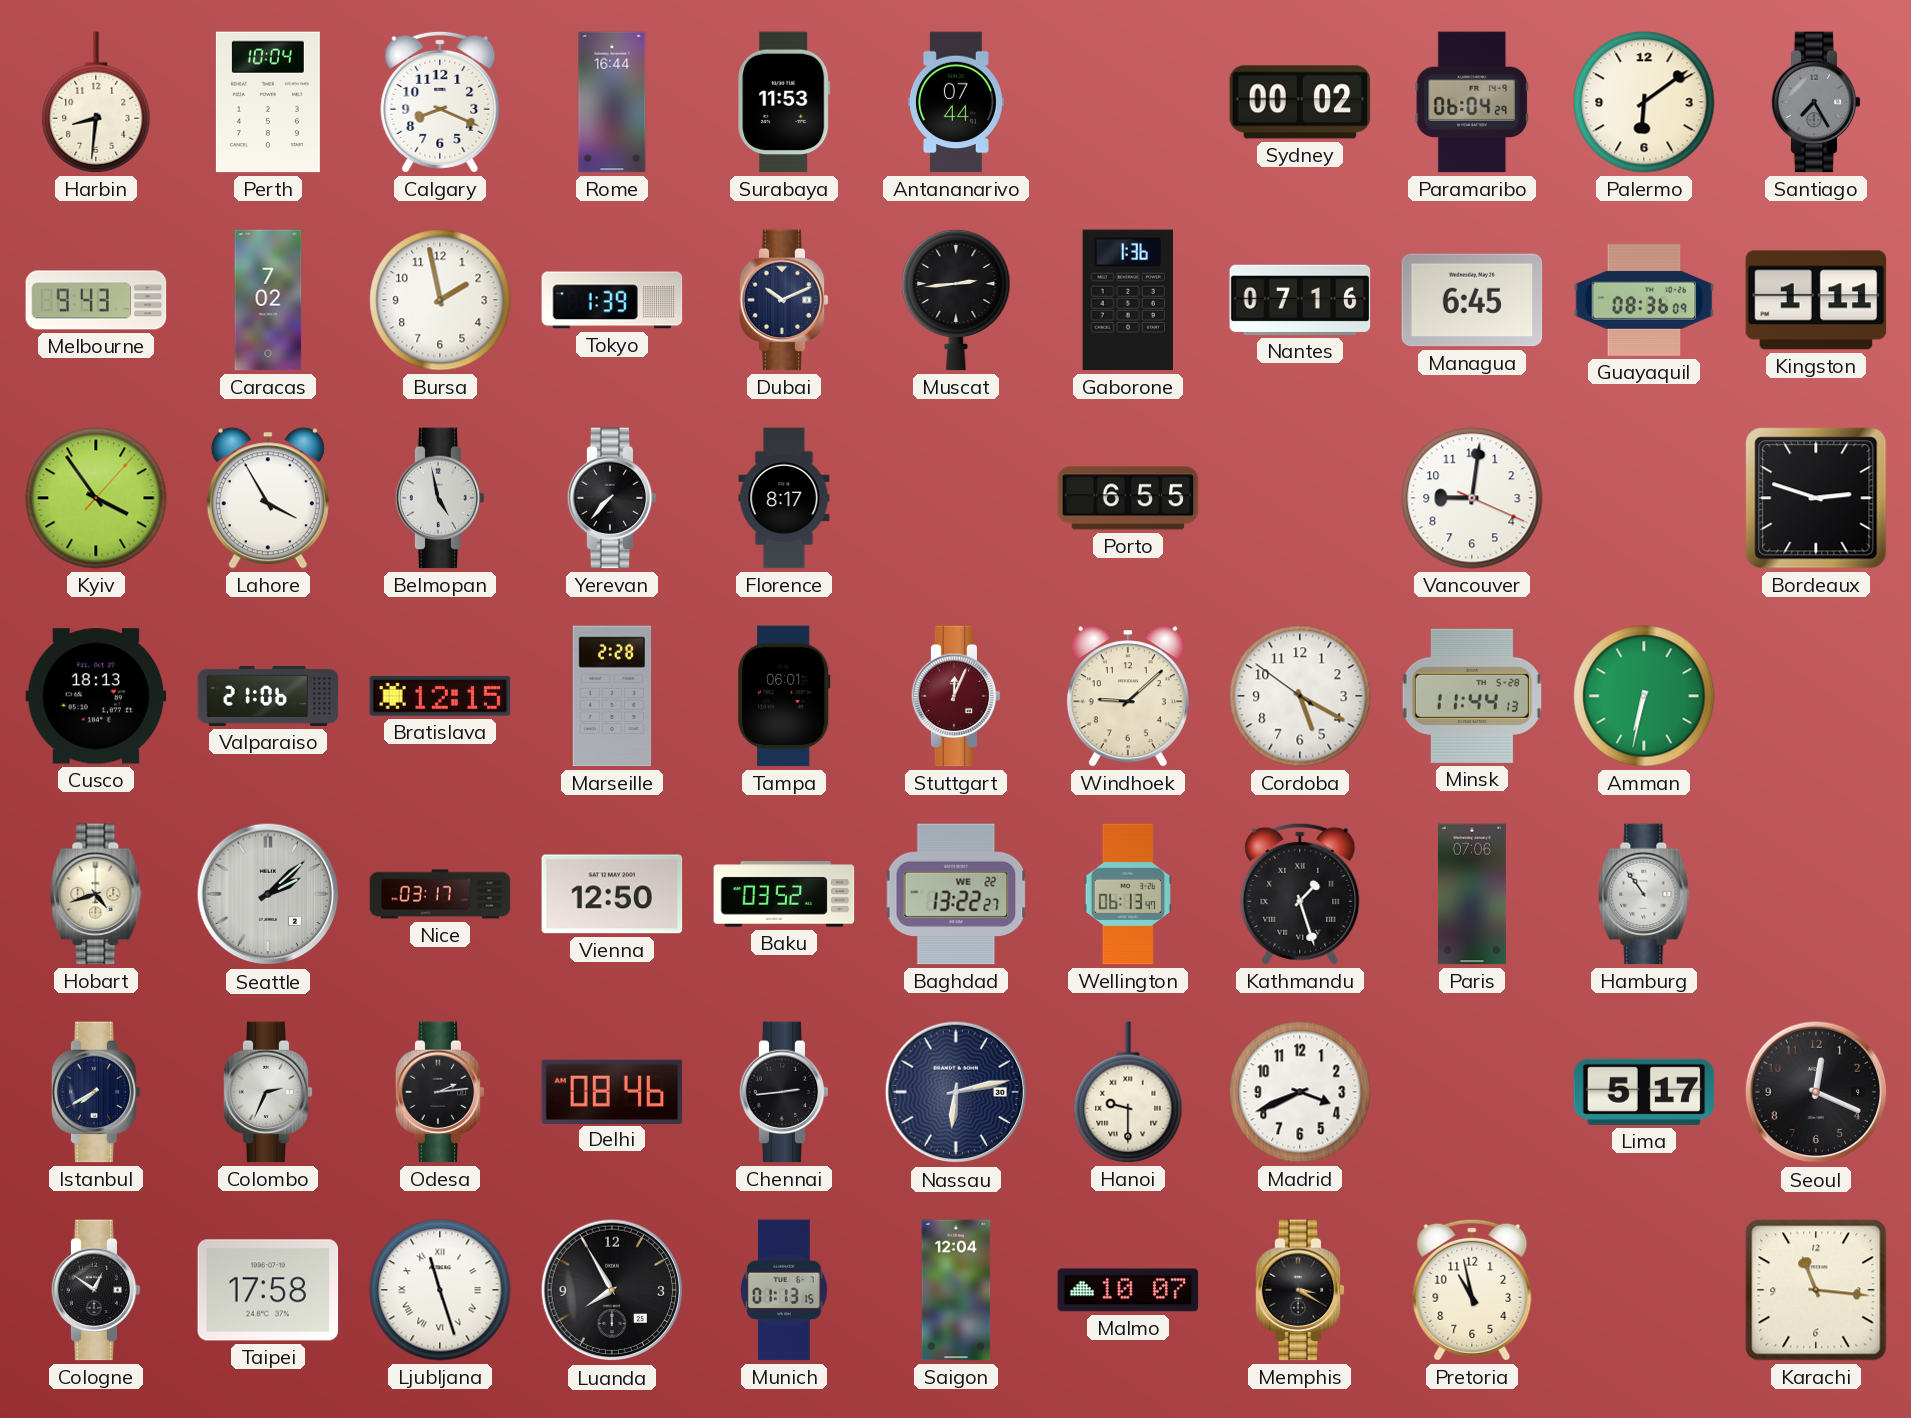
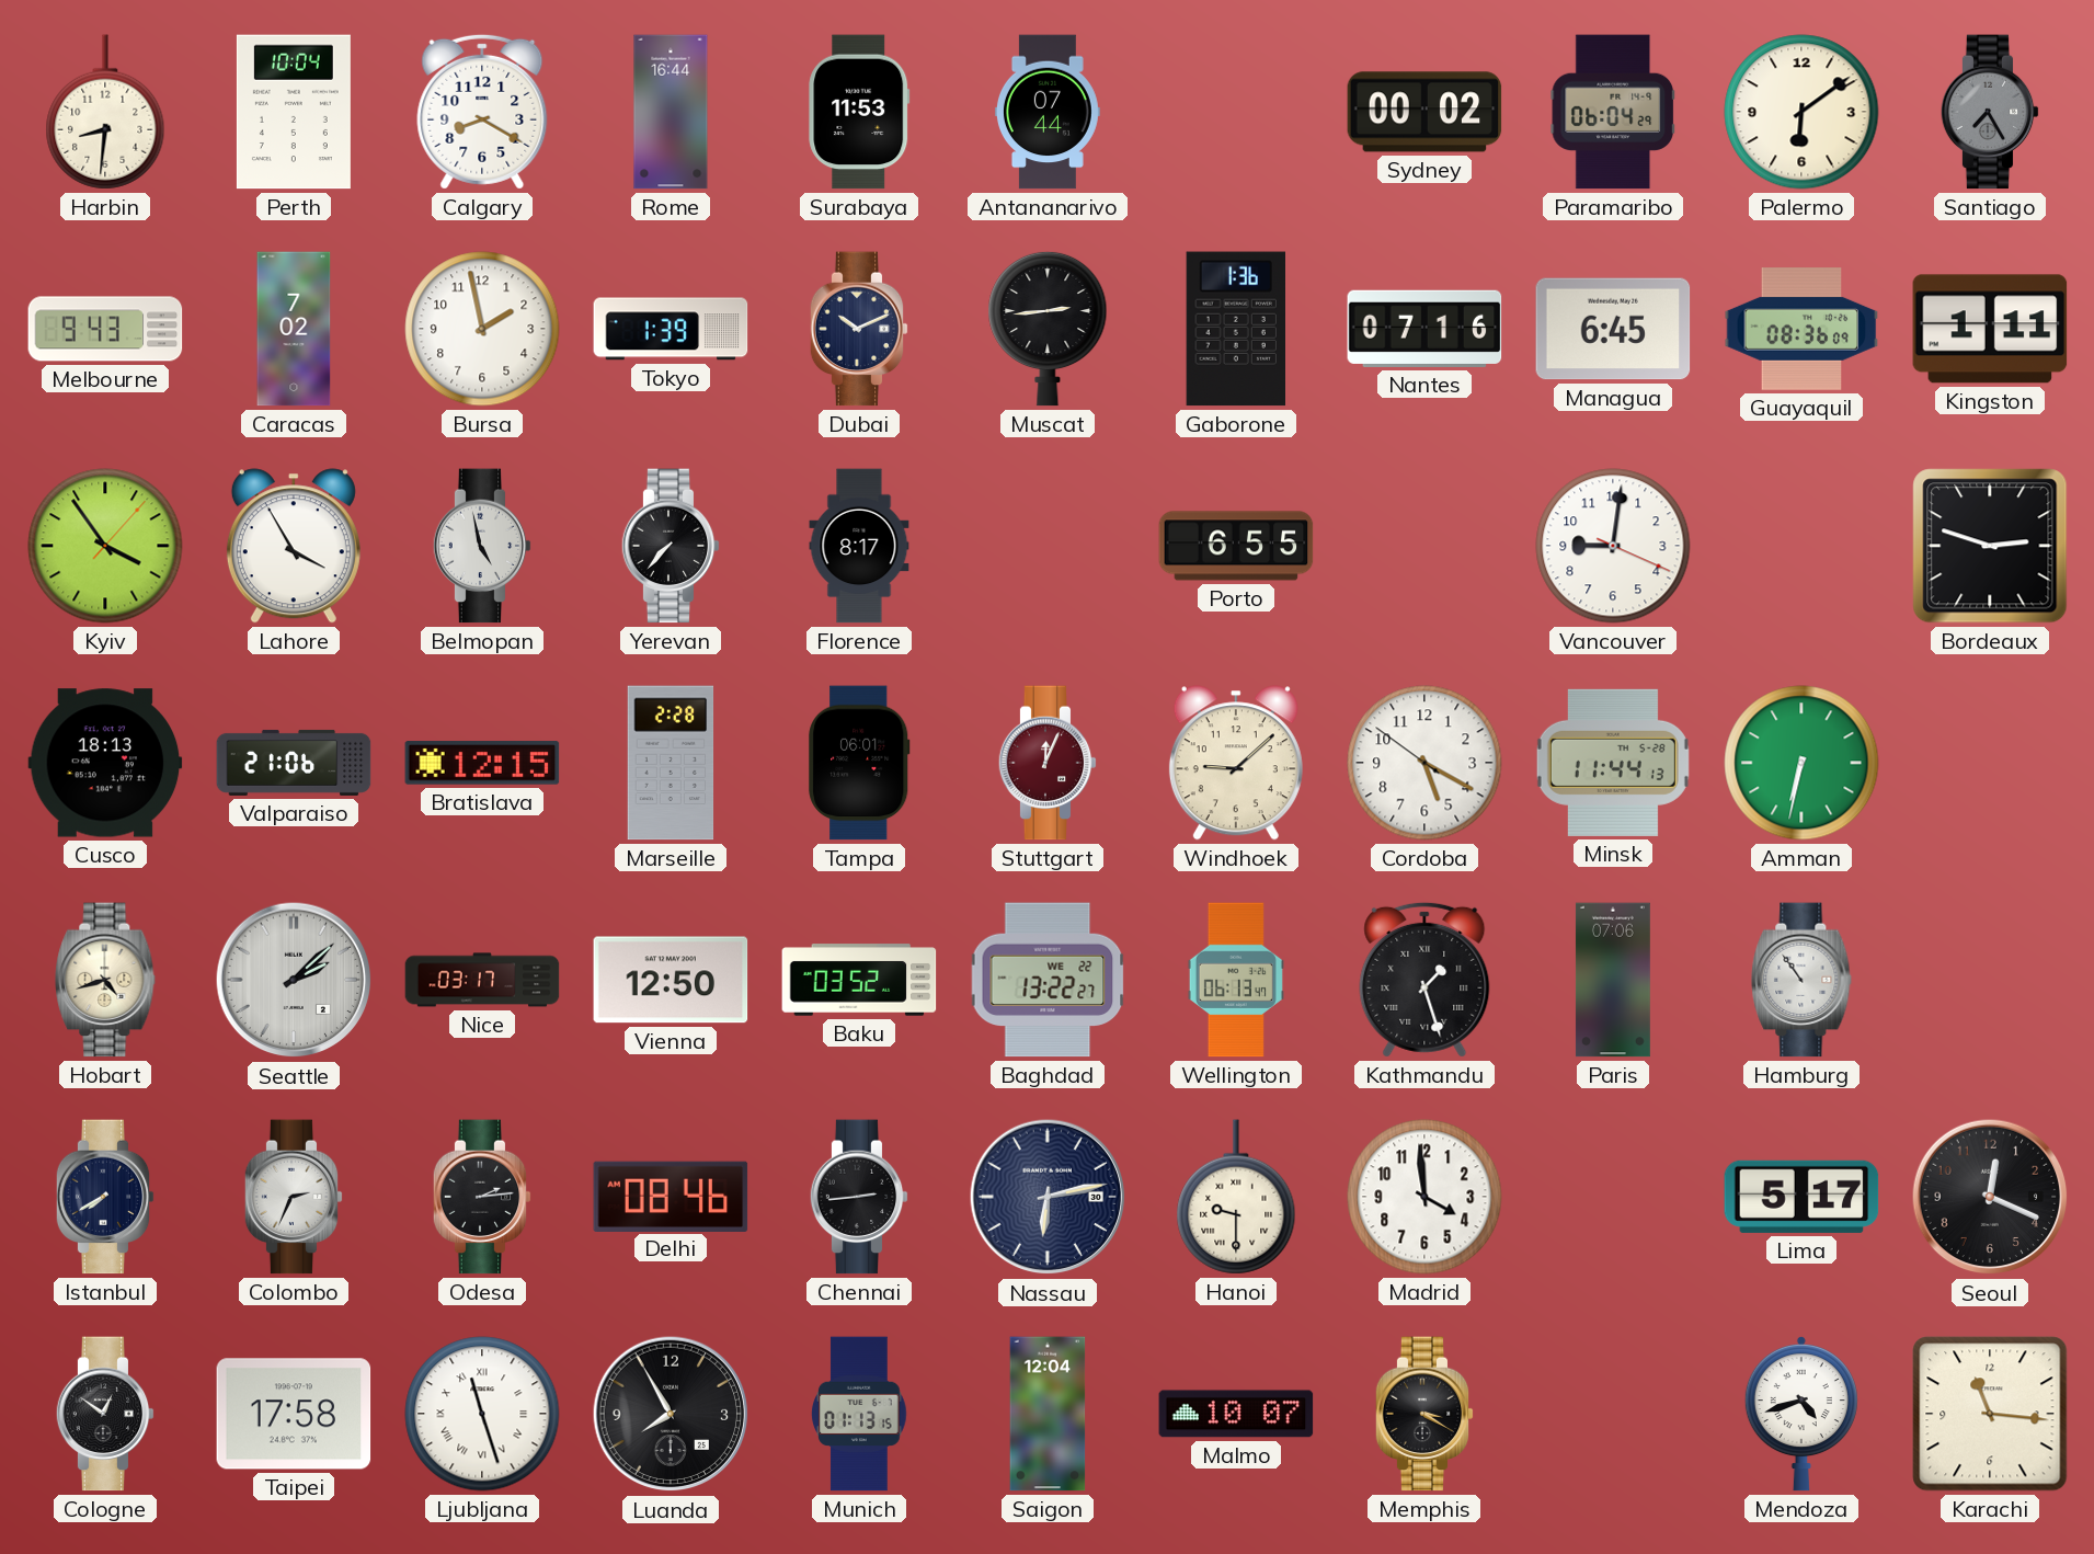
Calgary: 8:19 -> 8:20 (482, 112)
Madrid: 3:41 -> 3:59 (1424, 1197)
Pretoria: 10:58 -> none (1472, 1290)
Mendoza: none -> 4:42 (1801, 1414)
